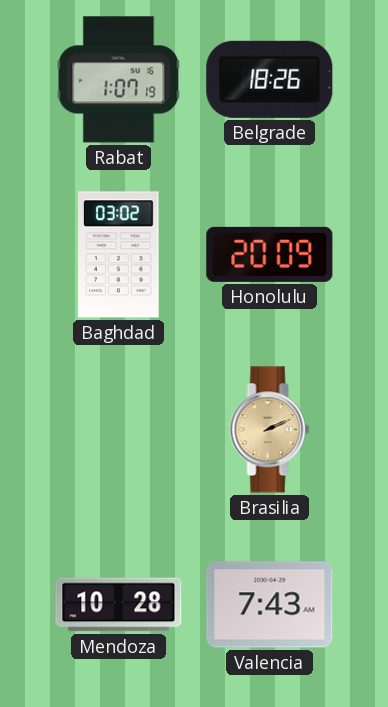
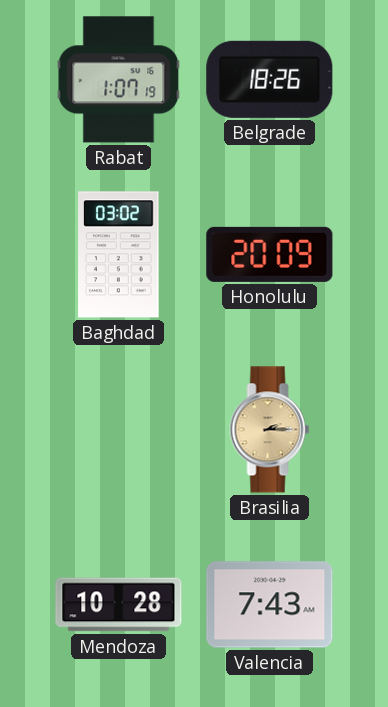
Brasilia: 2:11 -> 2:15 (270, 430)
